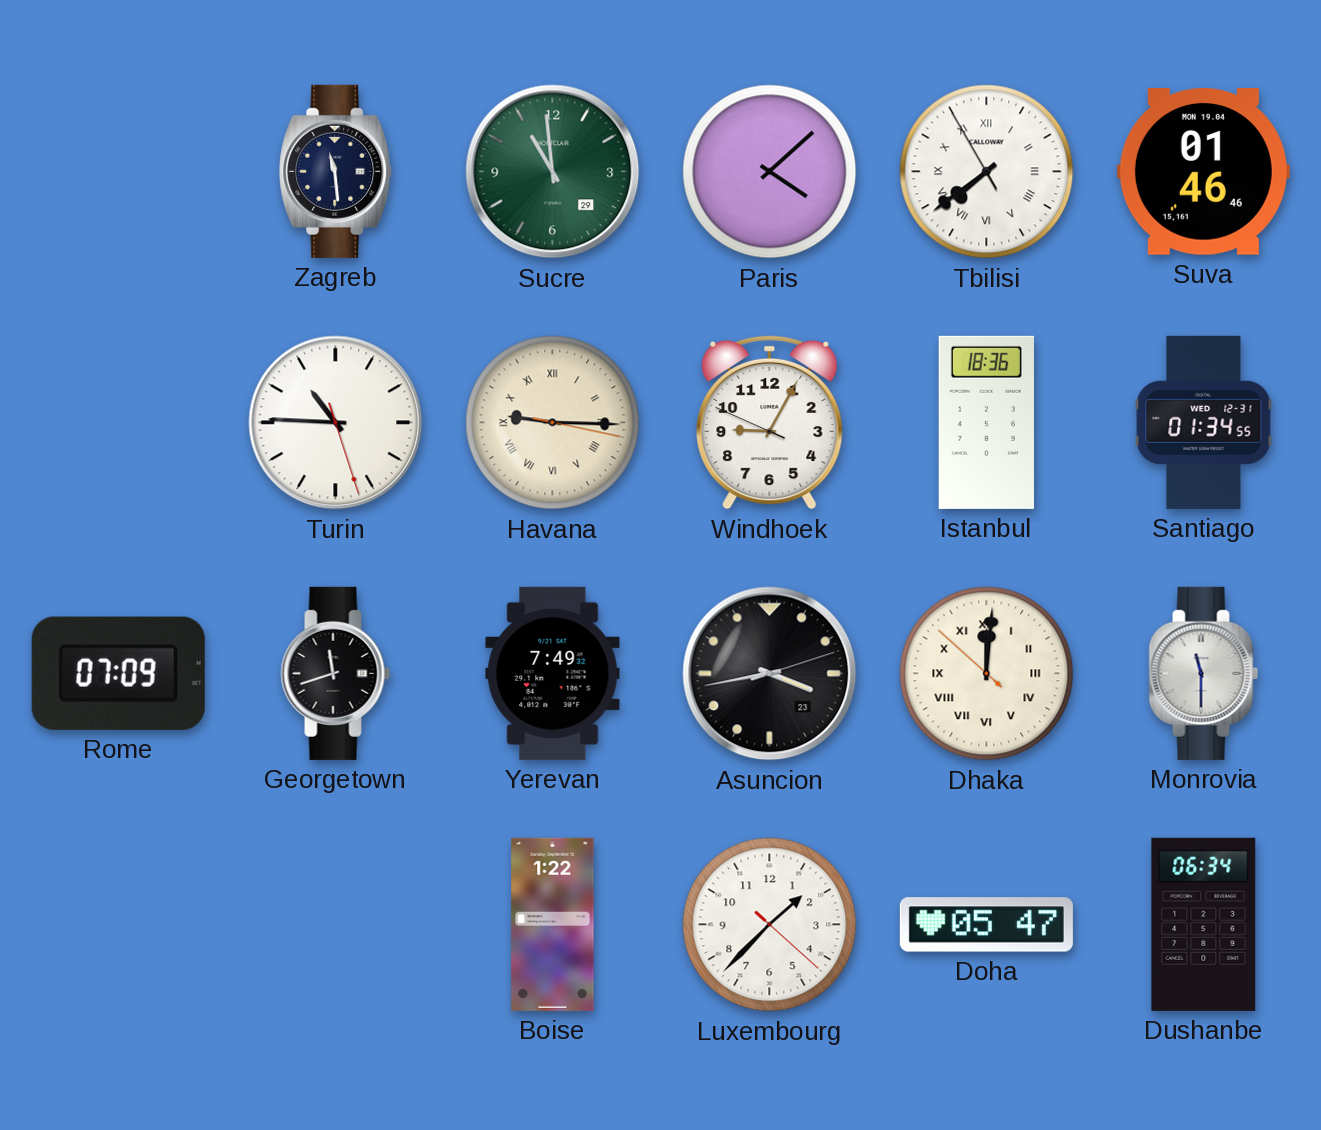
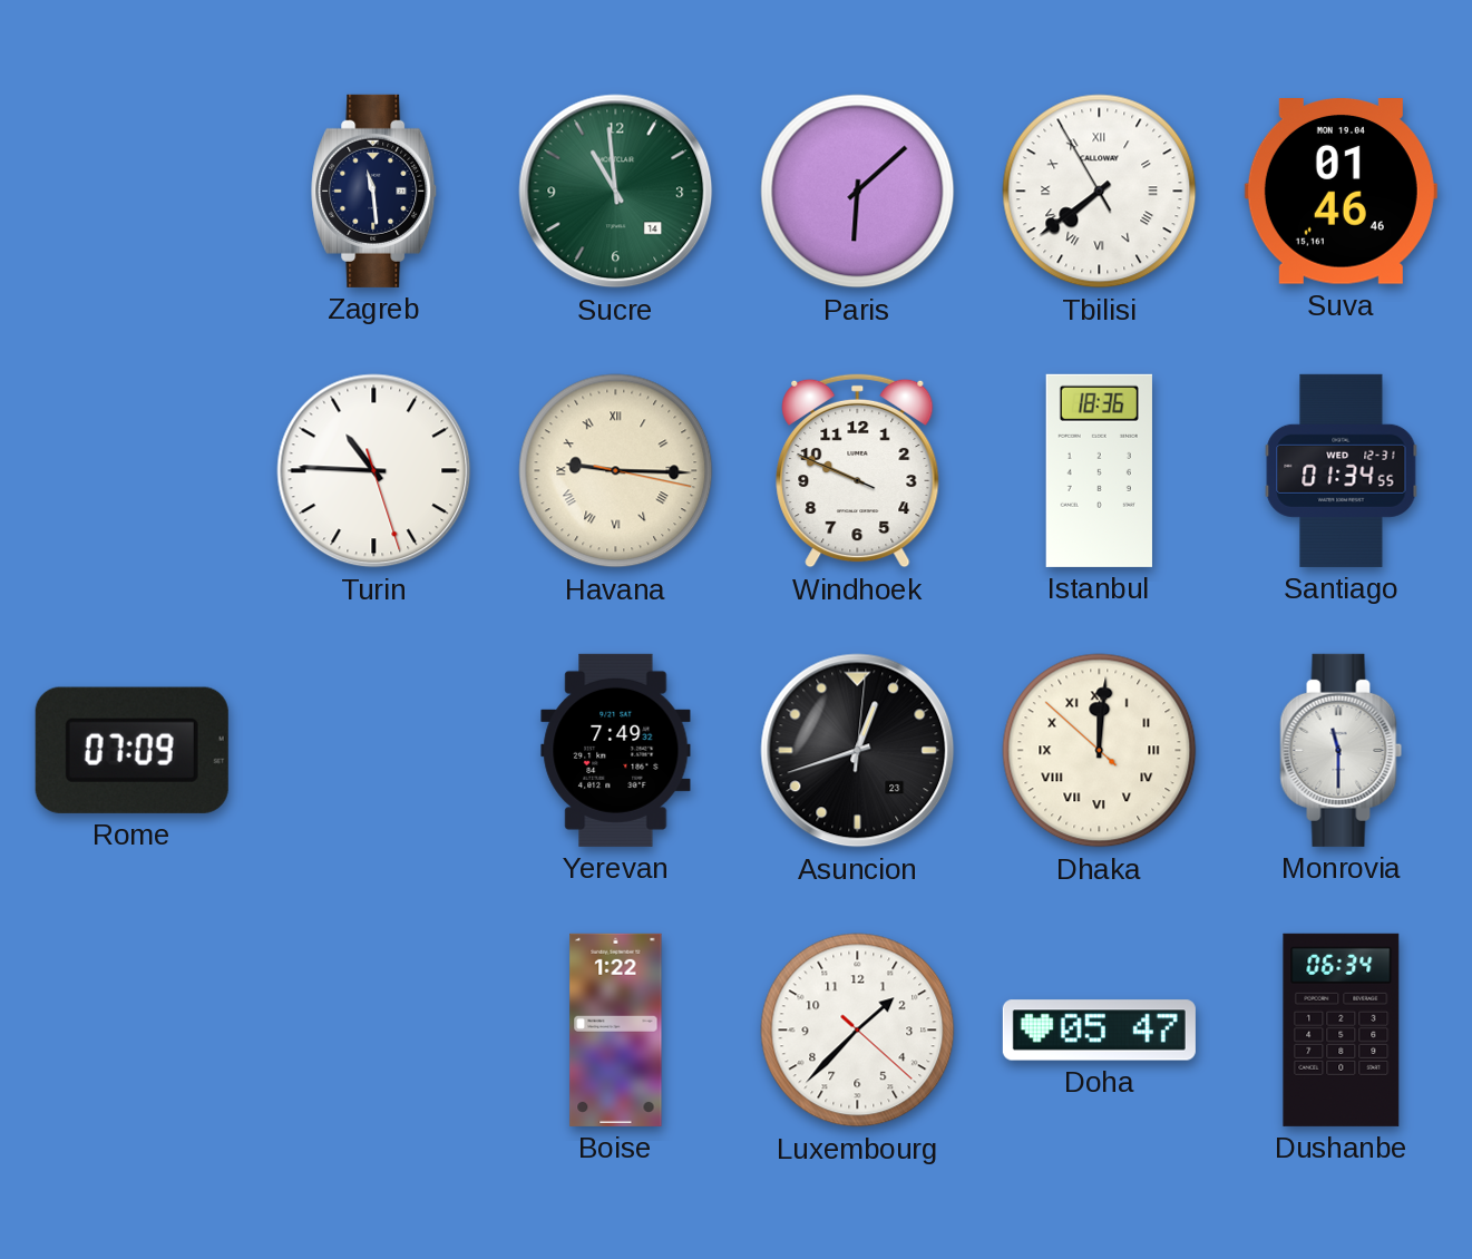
Sucre date: 29 -> 14 (616, 192)
Paris: 4:08 -> 6:08 (858, 192)
Windhoek: 9:04 -> 9:48 (858, 470)
Georgetown: 11:42 -> none (336, 673)
Asuncion: 3:43 -> 12:42 (858, 751)
